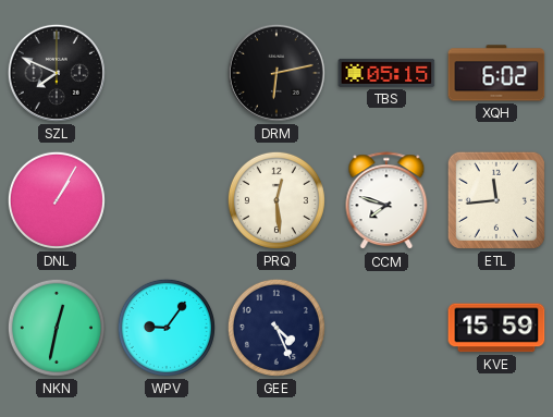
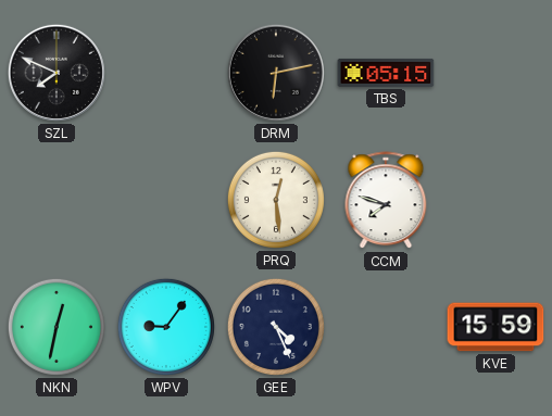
XQH: 6:02 -> none (496, 73)
DNL: 1:05 -> none (57, 200)
ETL: 11:44 -> none (496, 200)
